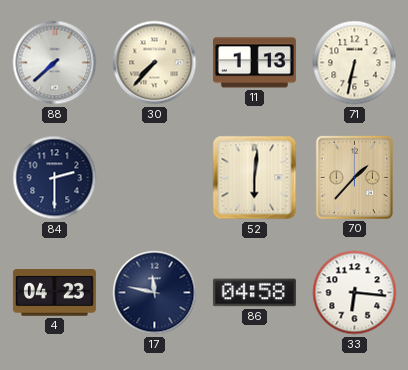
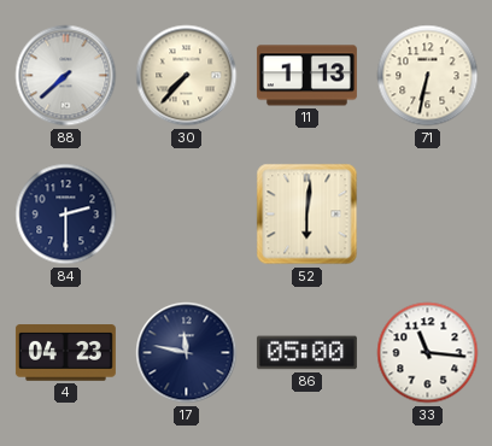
70: 1:37 -> none (354, 177)
86: 04:58 -> 05:00 (306, 353)
33: 6:16 -> 11:16 (428, 353)
